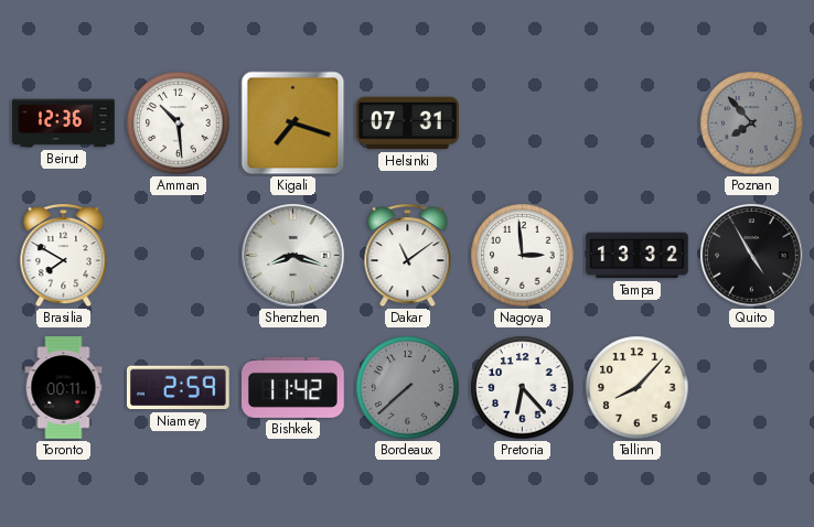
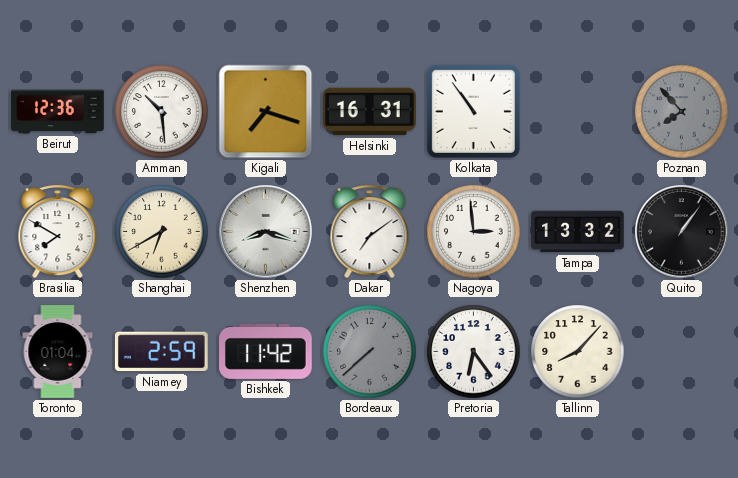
Helsinki: 07:31 -> 16:31 (370, 112)
Kolkata: none -> 10:54 (473, 111)
Shanghai: none -> 6:40 (162, 232)
Dakar: 11:09 -> 7:09 (370, 232)
Quito: 4:55 -> 1:06 (682, 232)
Toronto: 00:11 -> 01:04 (58, 352)
Pretoria: 6:23 -> 6:24 (474, 352)
